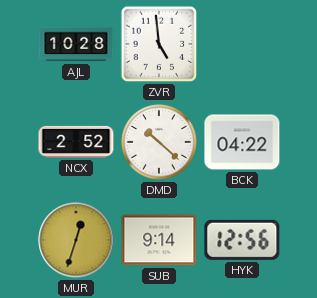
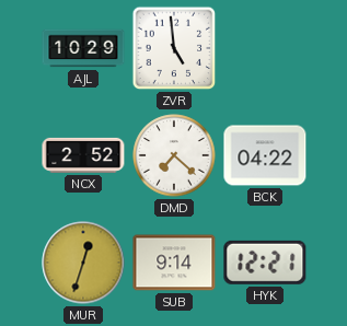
AJL: 10:28 -> 10:29 (83, 48)
DMD: 10:22 -> 7:22 (174, 155)
HYK: 12:56 -> 12:21 (265, 263)
